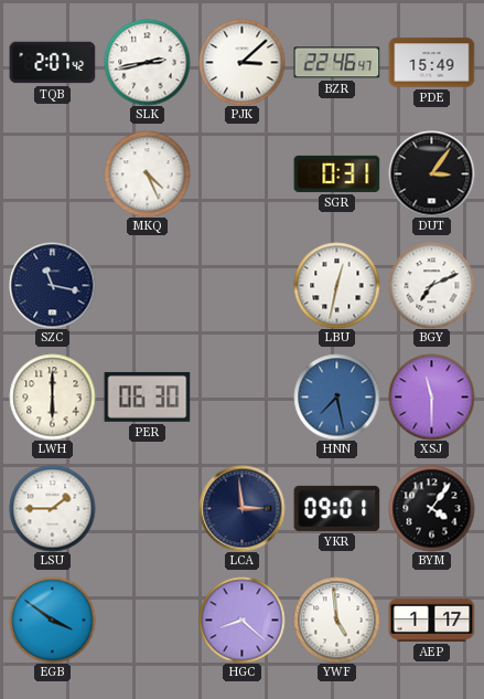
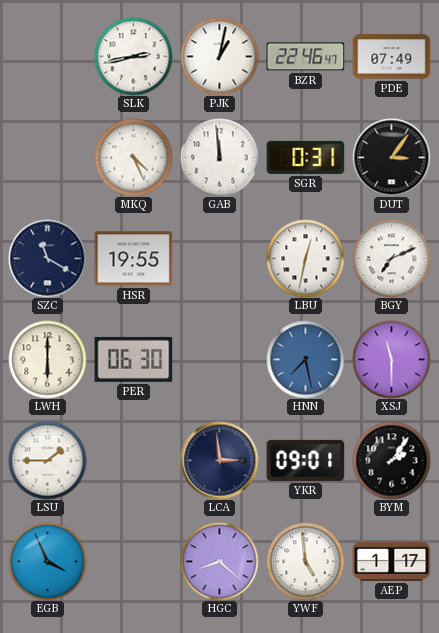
TQB: 2:07 -> none (52, 63)
PJK: 3:08 -> 1:02 (219, 56)
PDE: 15:49 -> 07:49 (391, 57)
GAB: none -> 11:59 (219, 157)
SZC: 11:17 -> 11:20 (47, 258)
HSR: none -> 19:55 (133, 259)
BYM: 4:06 -> 2:06 (391, 460)
EGB: 3:51 -> 3:56 (47, 561)
